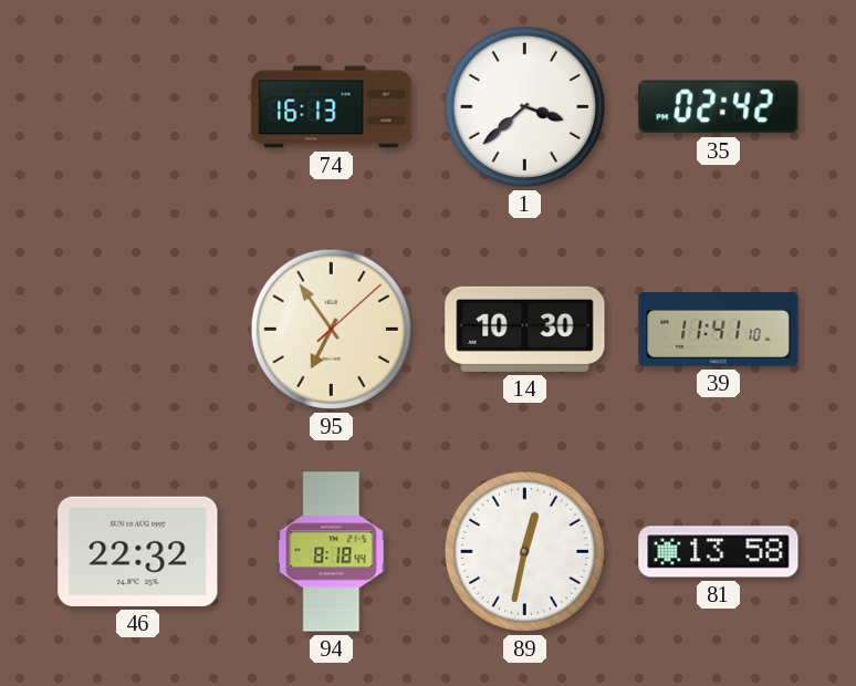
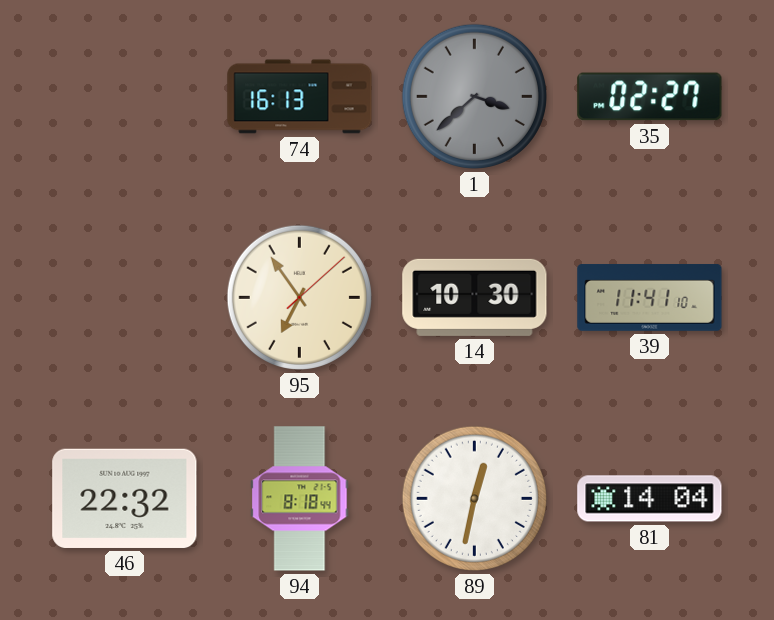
1 dial: white -> grey (474, 96)
35: 02:42 -> 02:27 (650, 97)
81: 13:58 -> 14:04 (650, 499)
